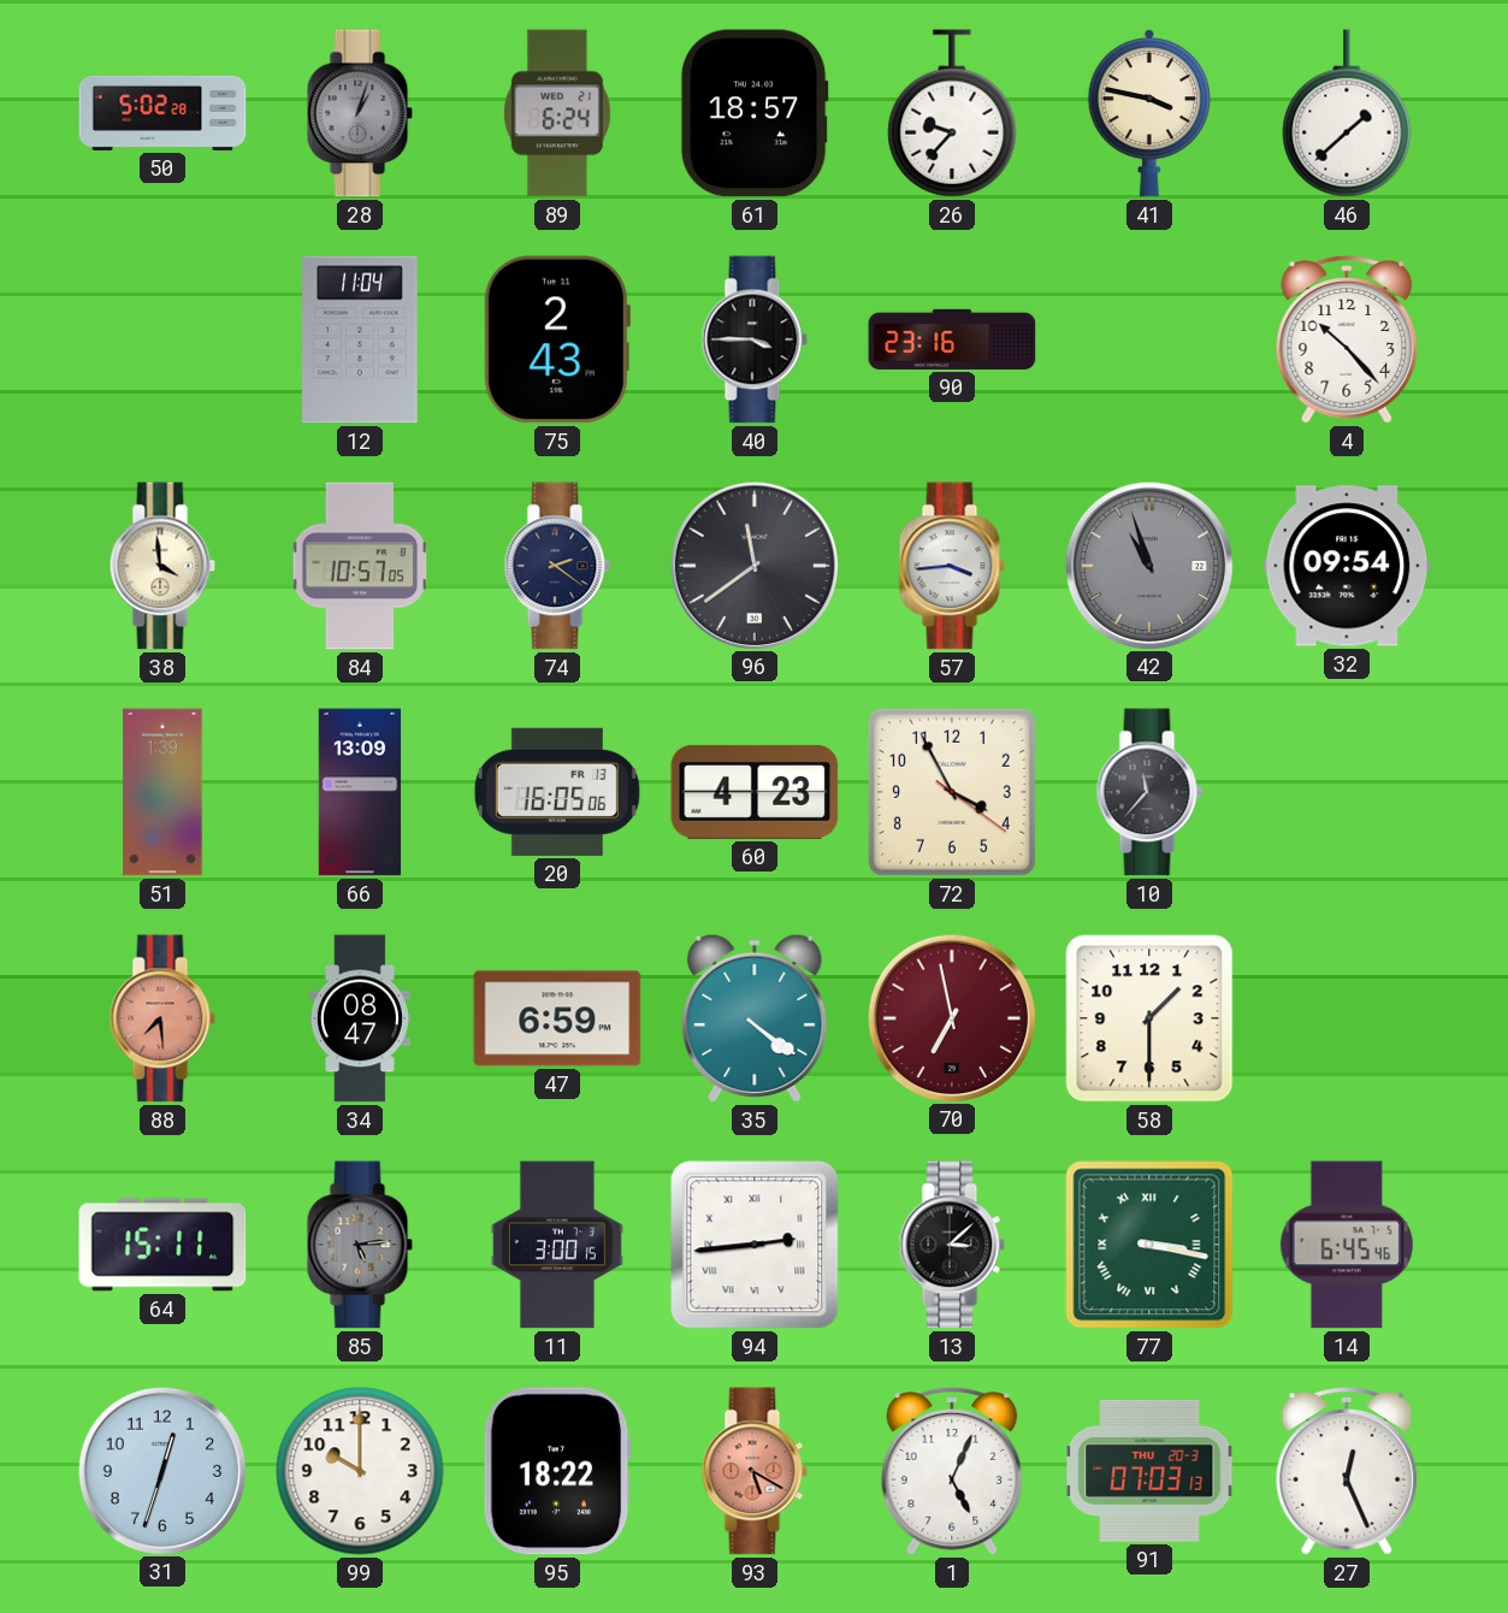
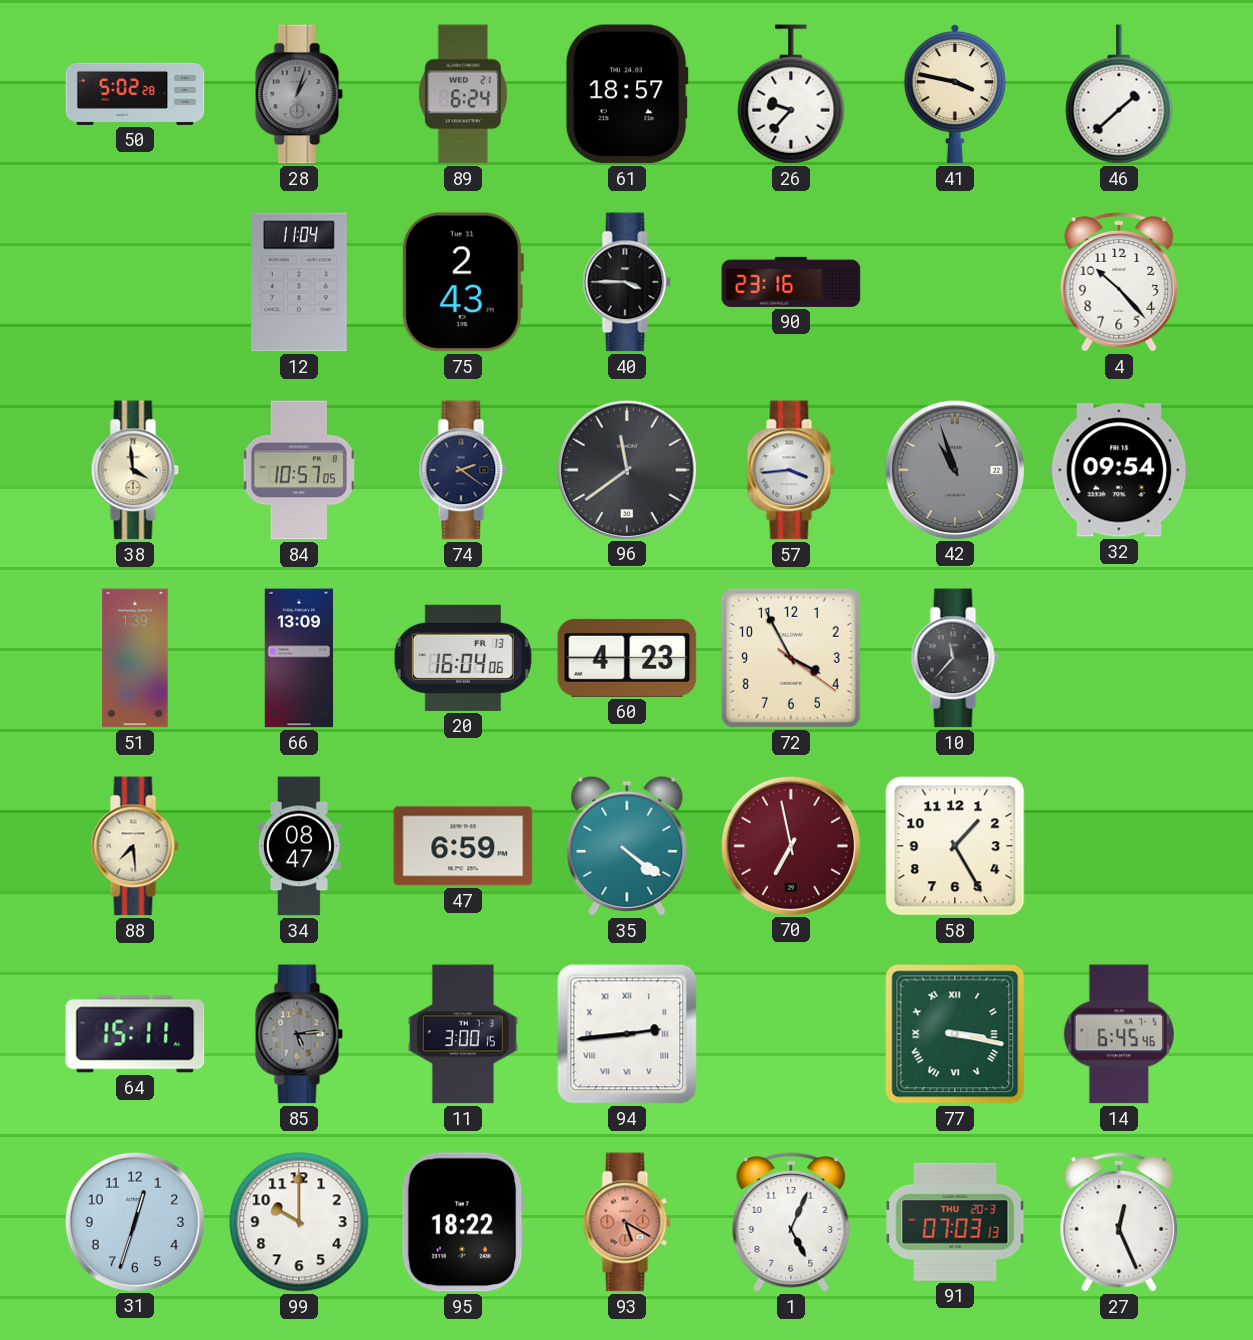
20: 16:05 -> 16:04 (463, 658)
88 dial: salmon -> cream (135, 846)
58: 1:30 -> 1:25 (955, 846)
13: 3:08 -> none (952, 1245)
